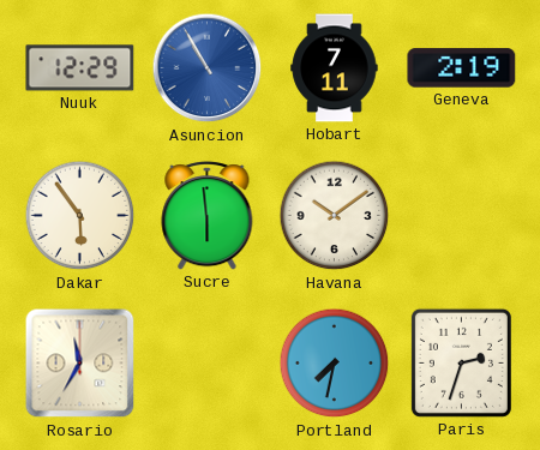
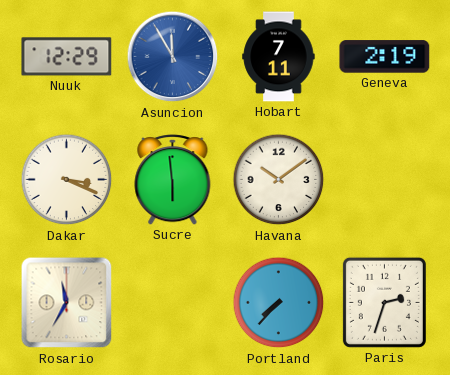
Asuncion: 10:55 -> 11:55 (173, 57)
Dakar: 5:54 -> 3:19 (67, 180)
Portland: 7:32 -> 7:37 (279, 303)
